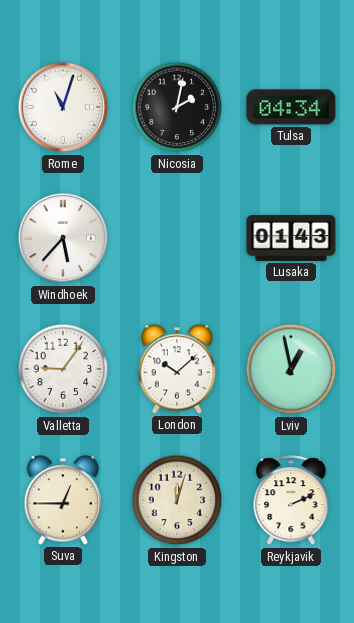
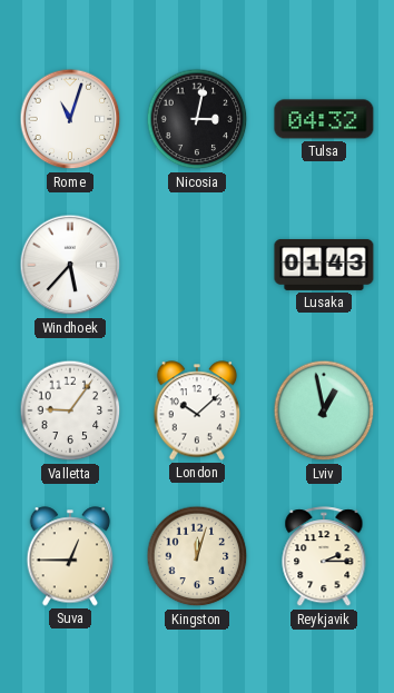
Nicosia: 2:02 -> 3:02 (197, 119)
Tulsa: 04:34 -> 04:32 (324, 119)
Reykjavik: 2:11 -> 2:15 (324, 557)
